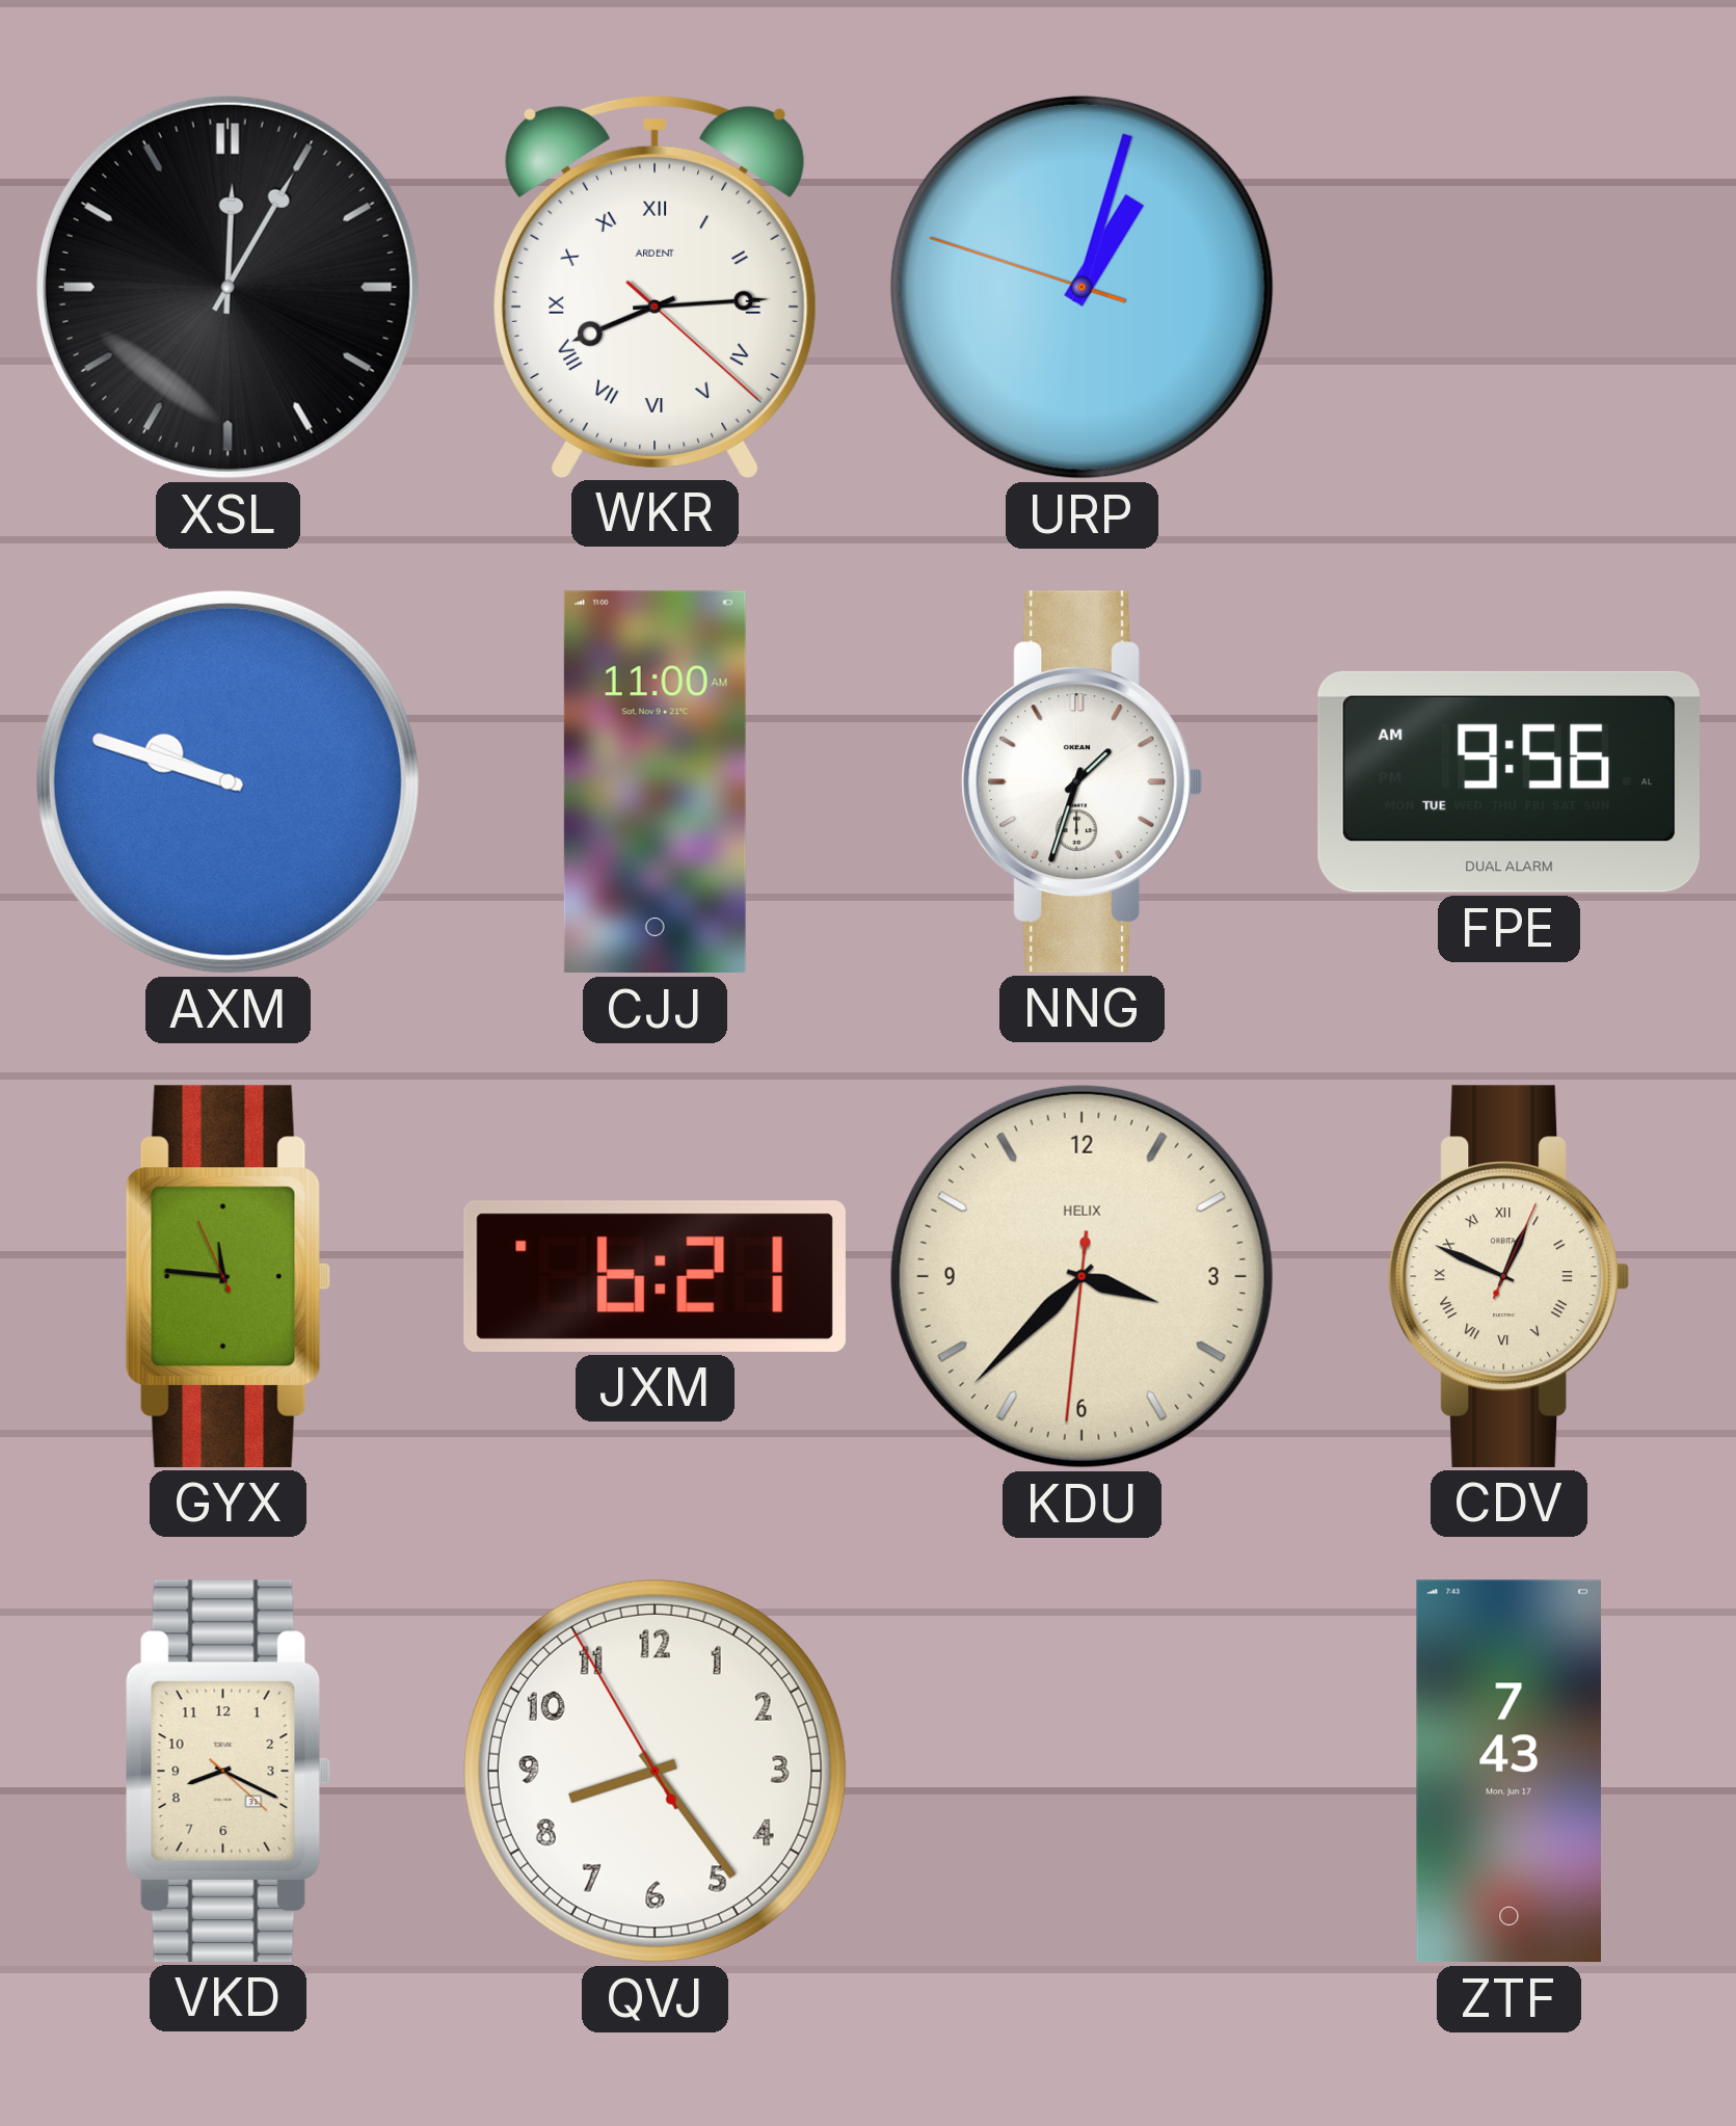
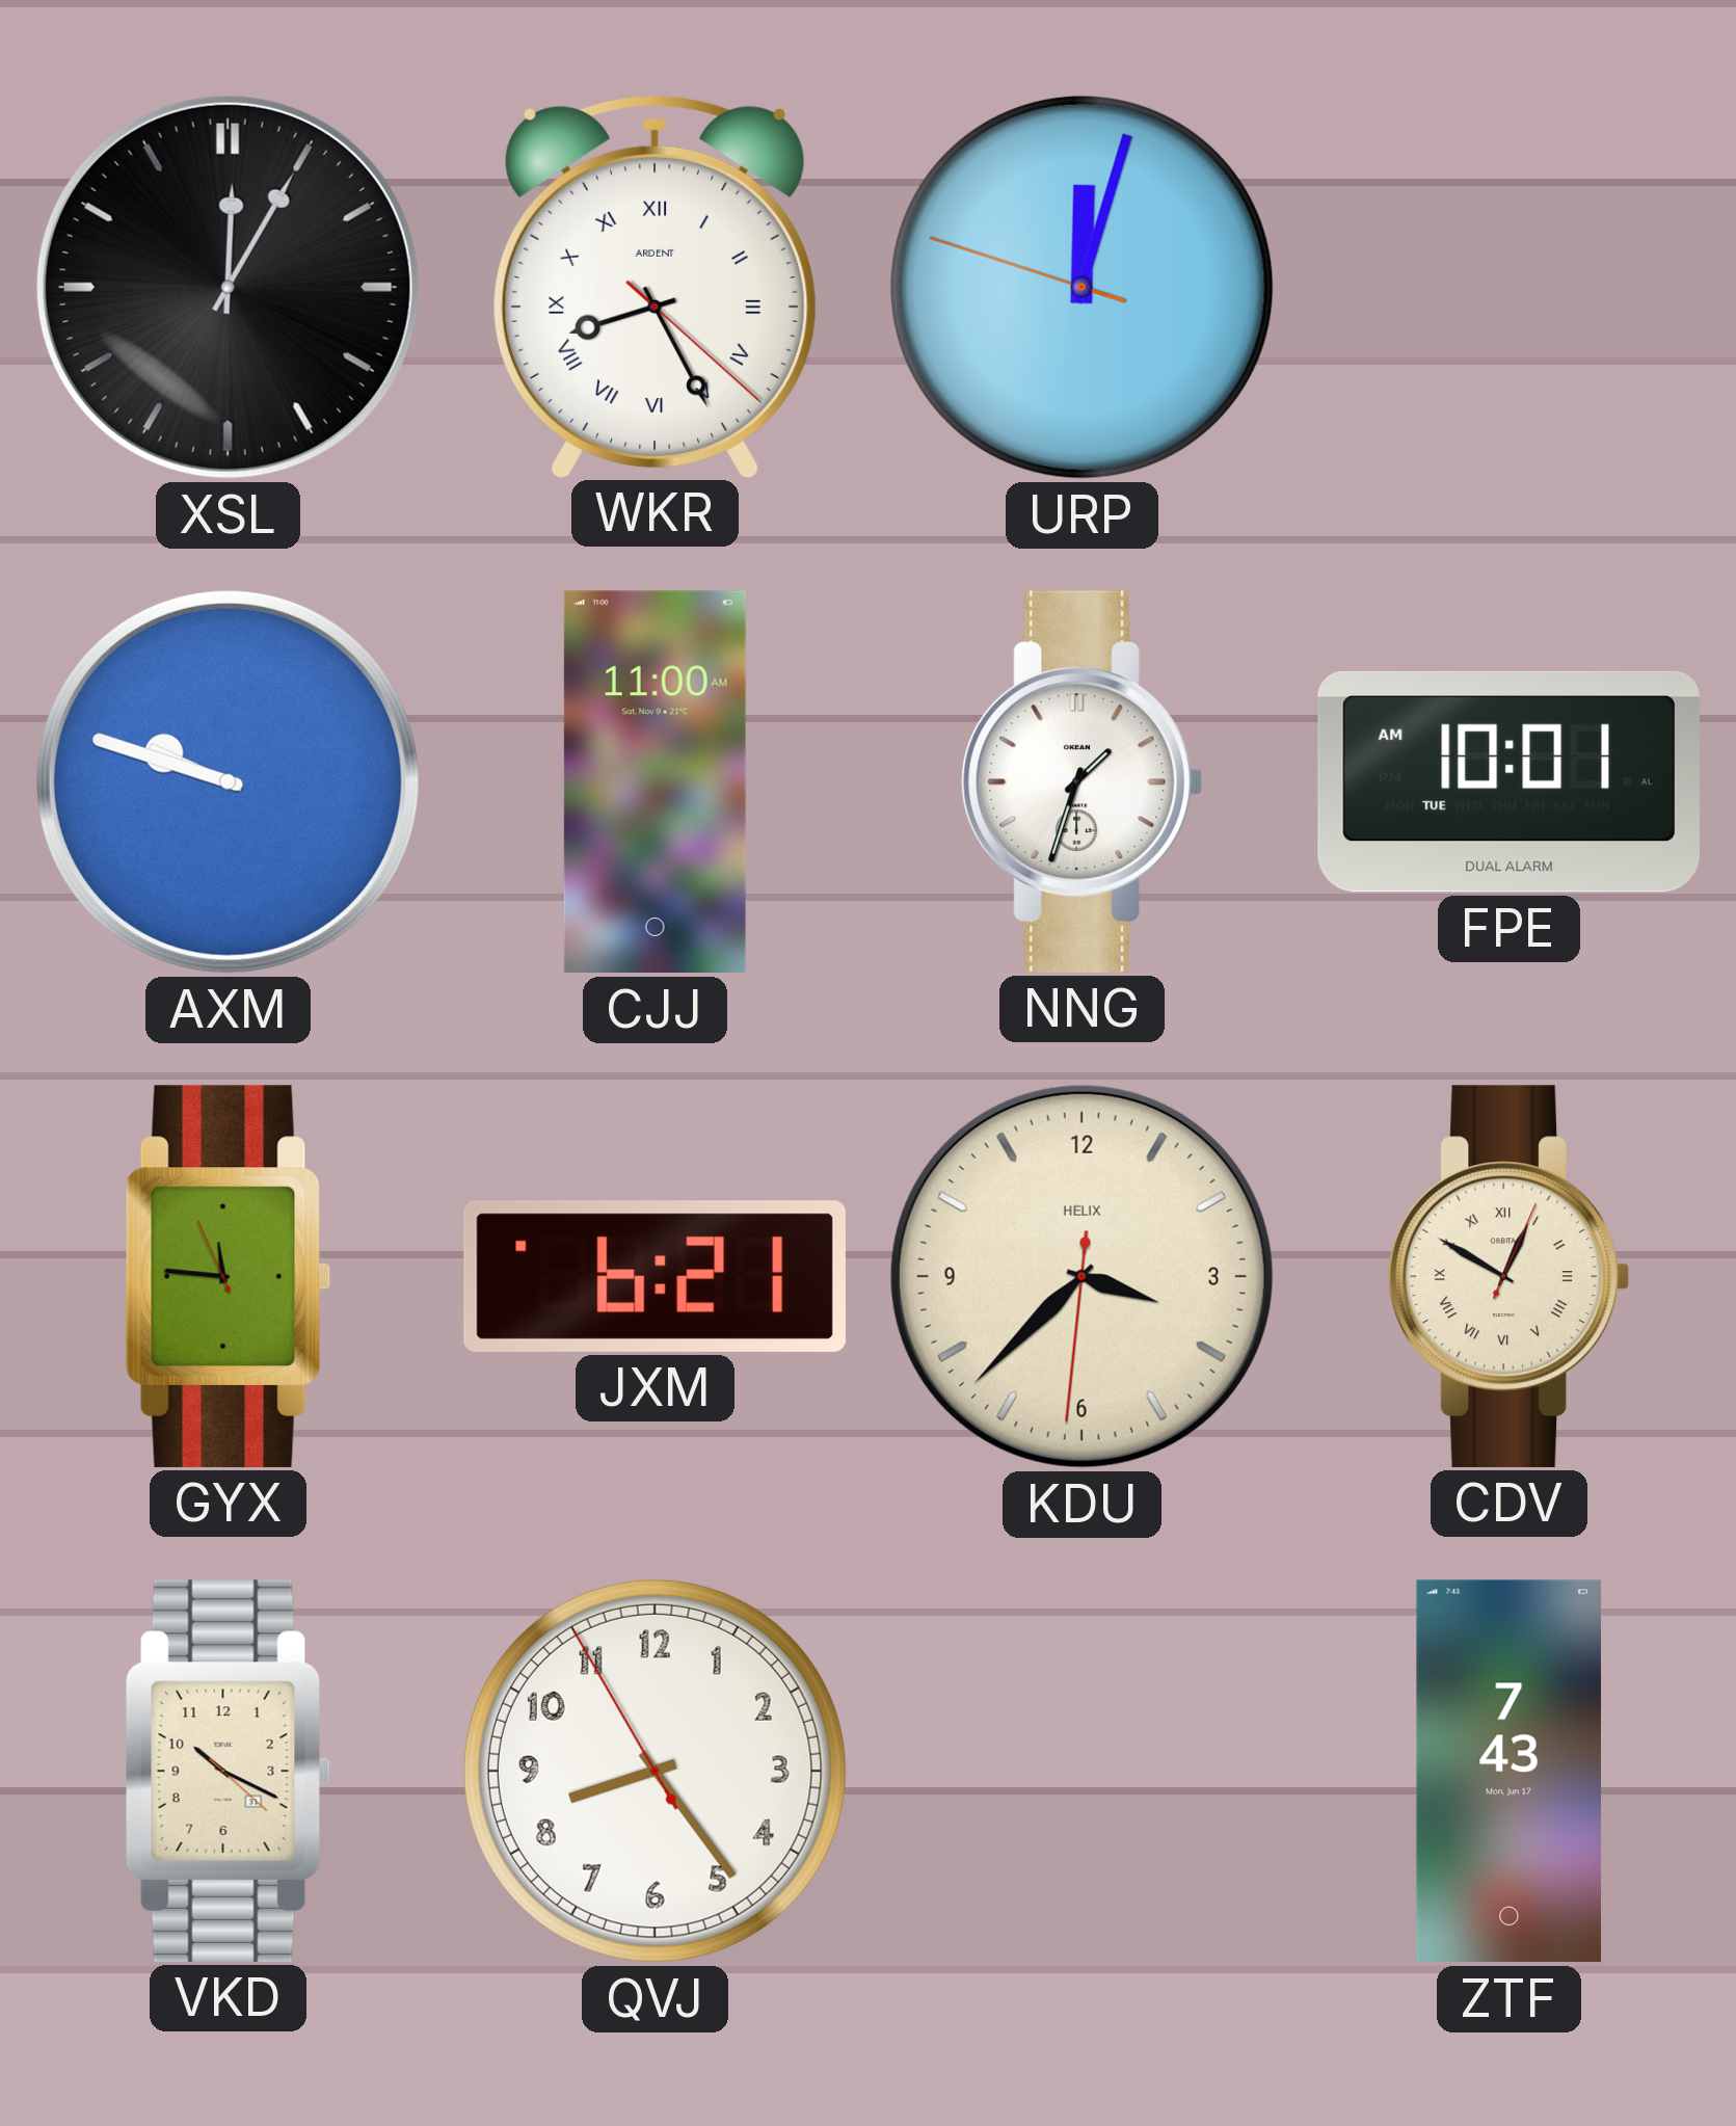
WKR: 8:14 -> 8:25 (655, 286)
URP: 1:02 -> 12:02 (1081, 287)
FPE: 9:56 -> 10:01 (1508, 781)
CDV: 12:49 -> 12:50 (1508, 1276)
VKD: 8:19 -> 10:19 (228, 1771)
